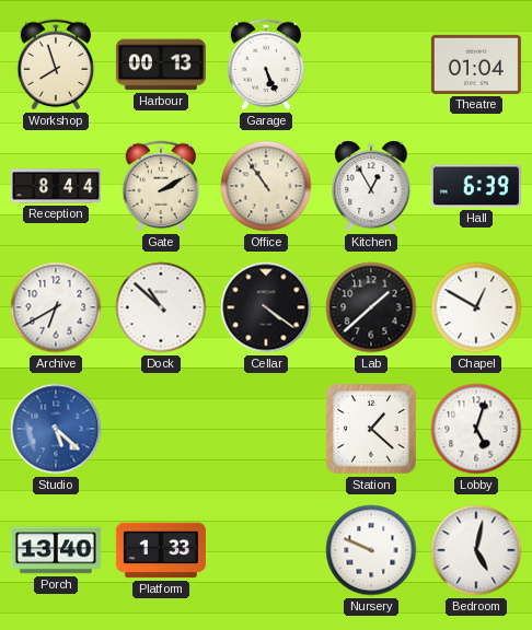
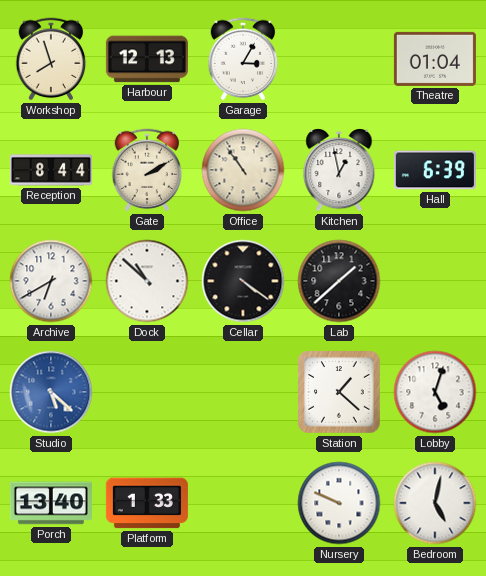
Harbour: 00:13 -> 12:13 (147, 59)
Garage: 5:26 -> 3:05 (243, 59)
Kitchen: 12:55 -> 12:58 (339, 171)
Chapel: 12:50 -> none (476, 307)
